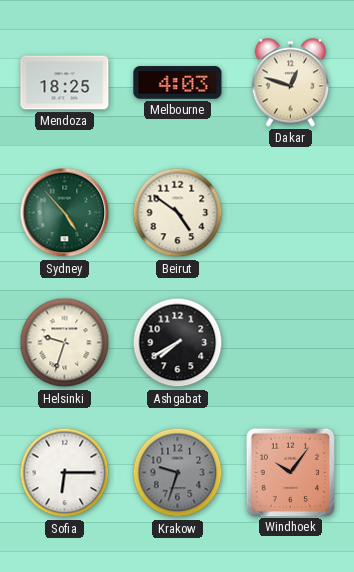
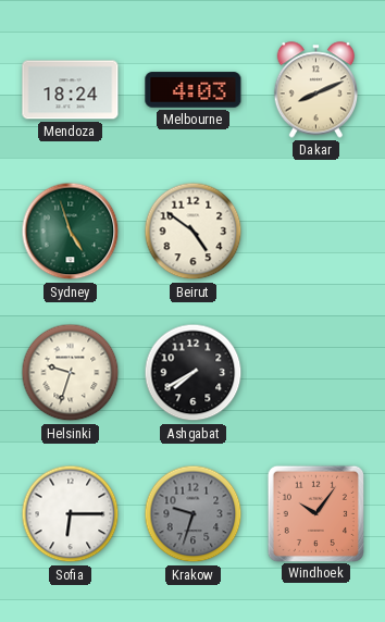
Mendoza: 18:25 -> 18:24 (71, 90)
Dakar: 12:48 -> 8:11 (315, 90)
Sydney: 4:53 -> 4:57 (71, 232)
